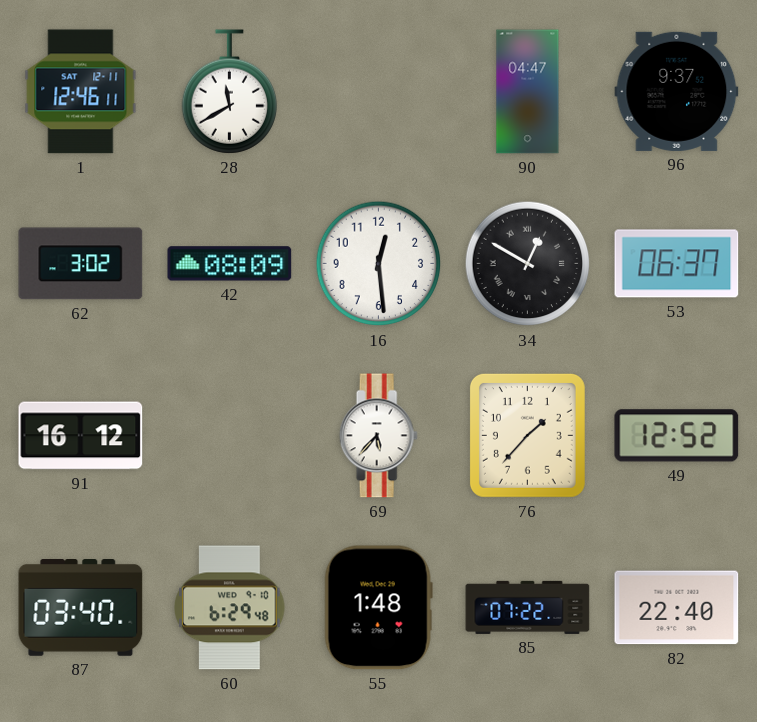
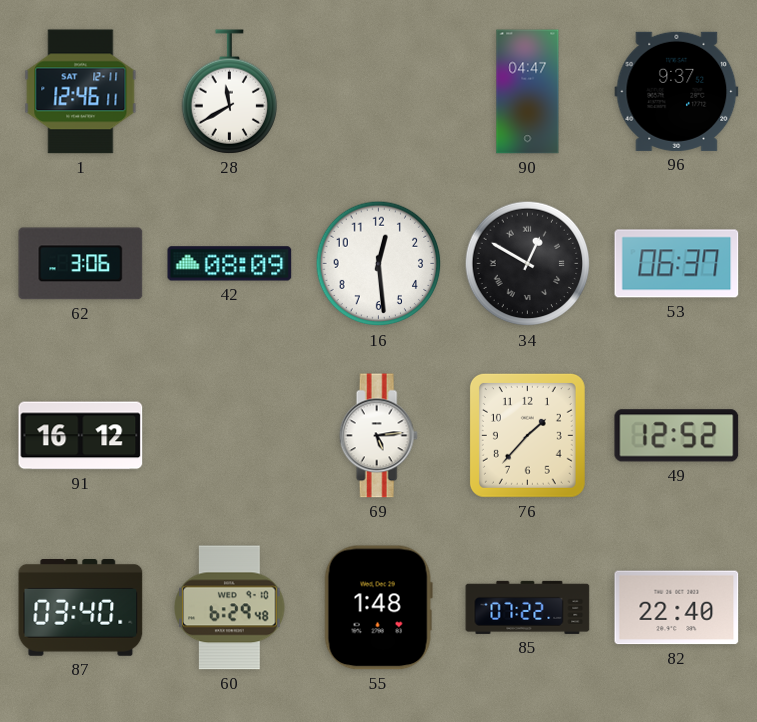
62: 3:02 -> 3:06 (81, 264)
69: 5:37 -> 5:14 (378, 436)
